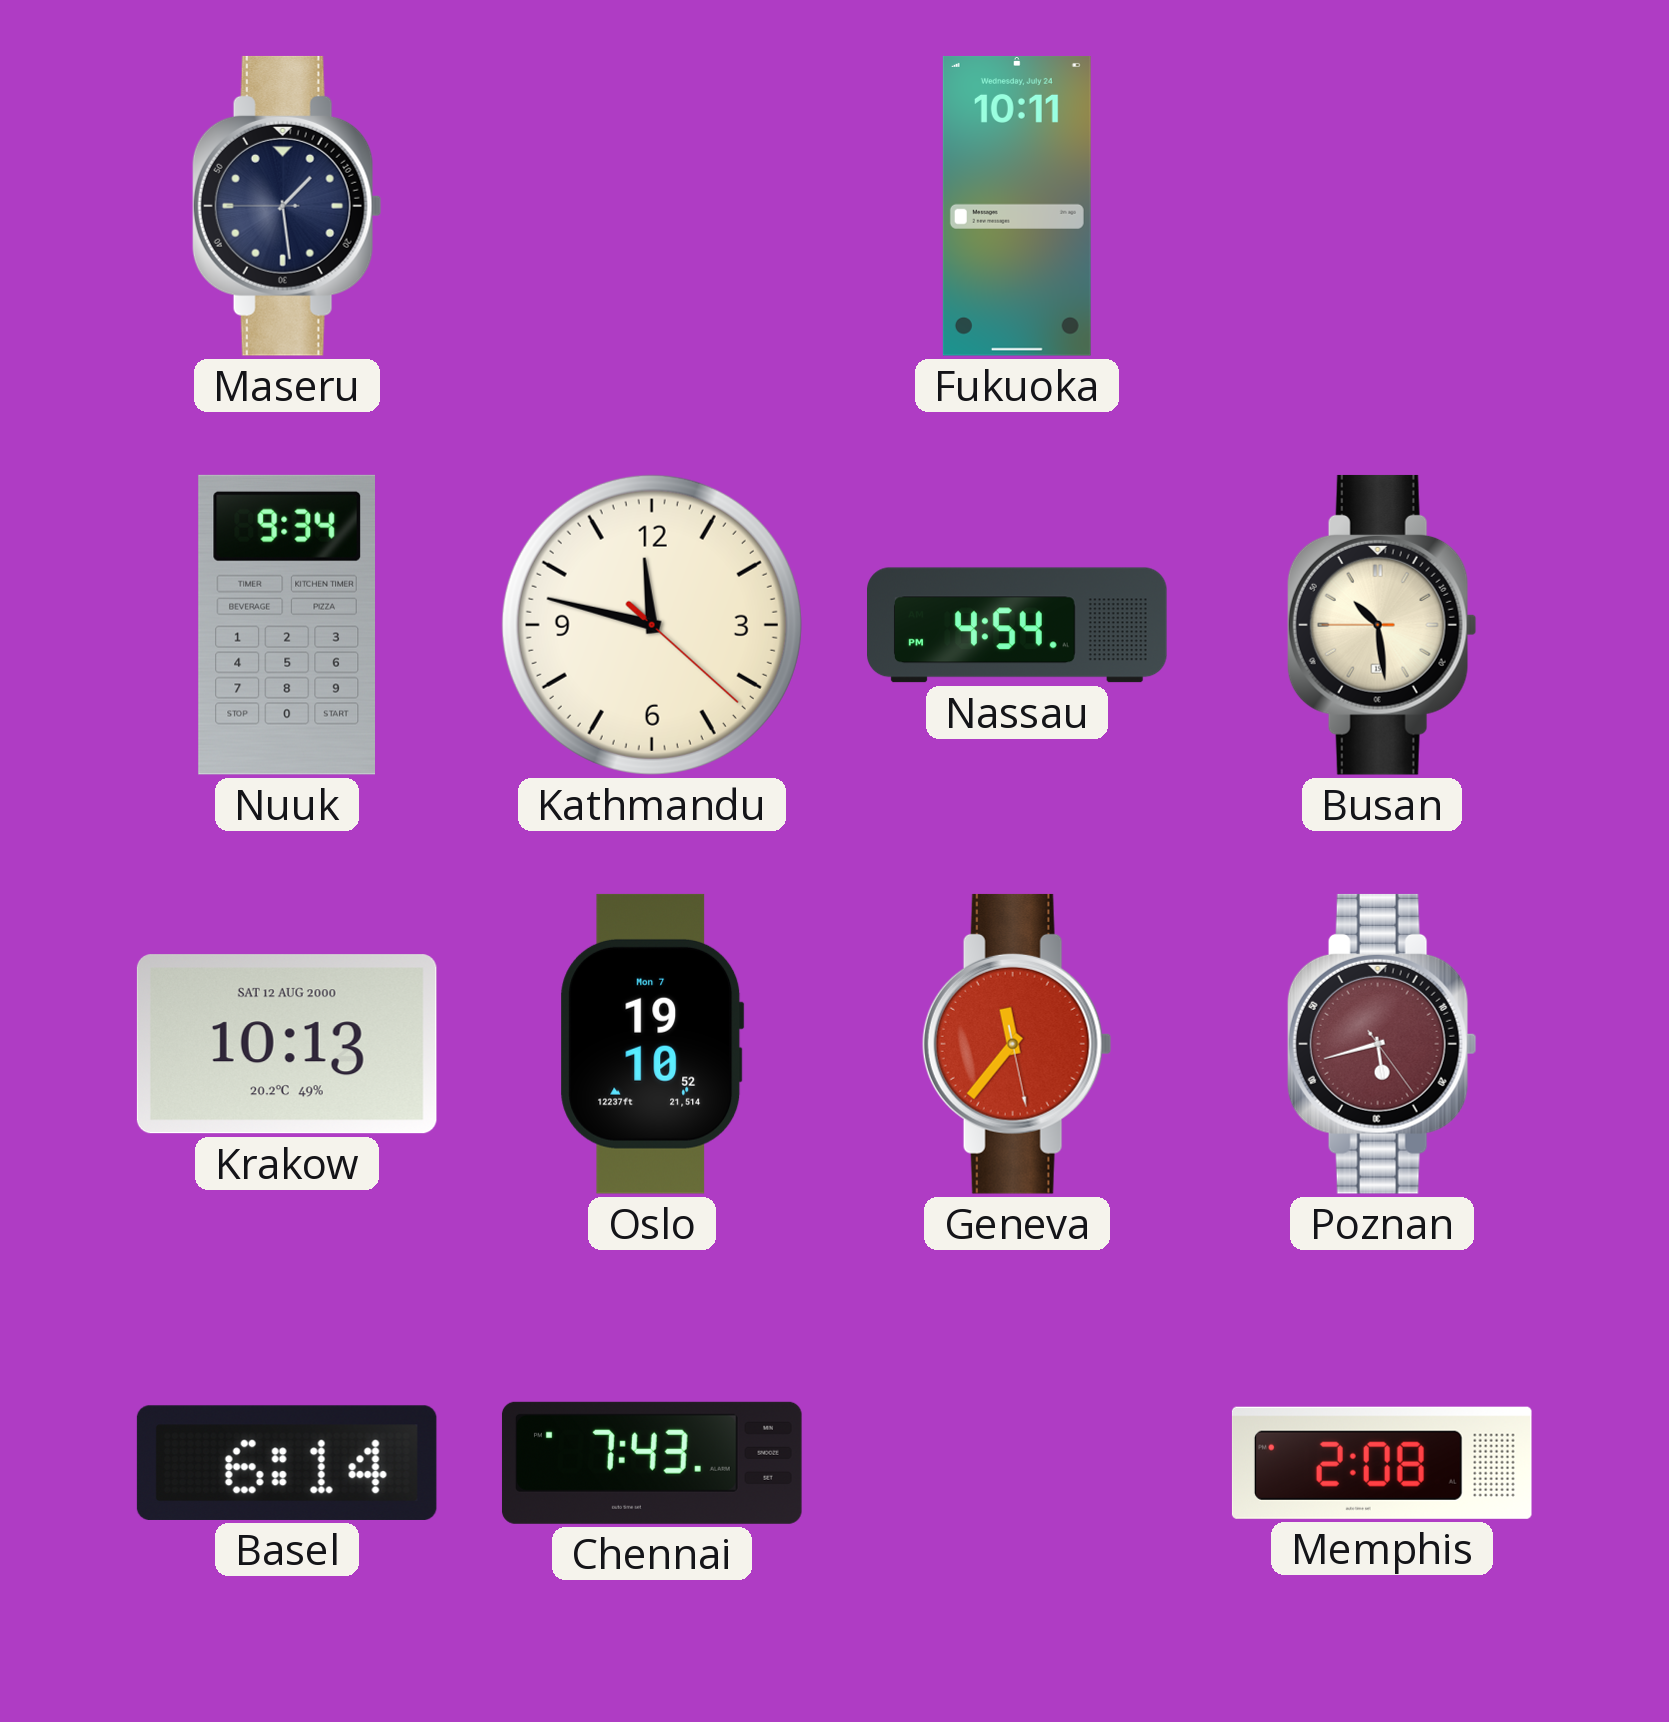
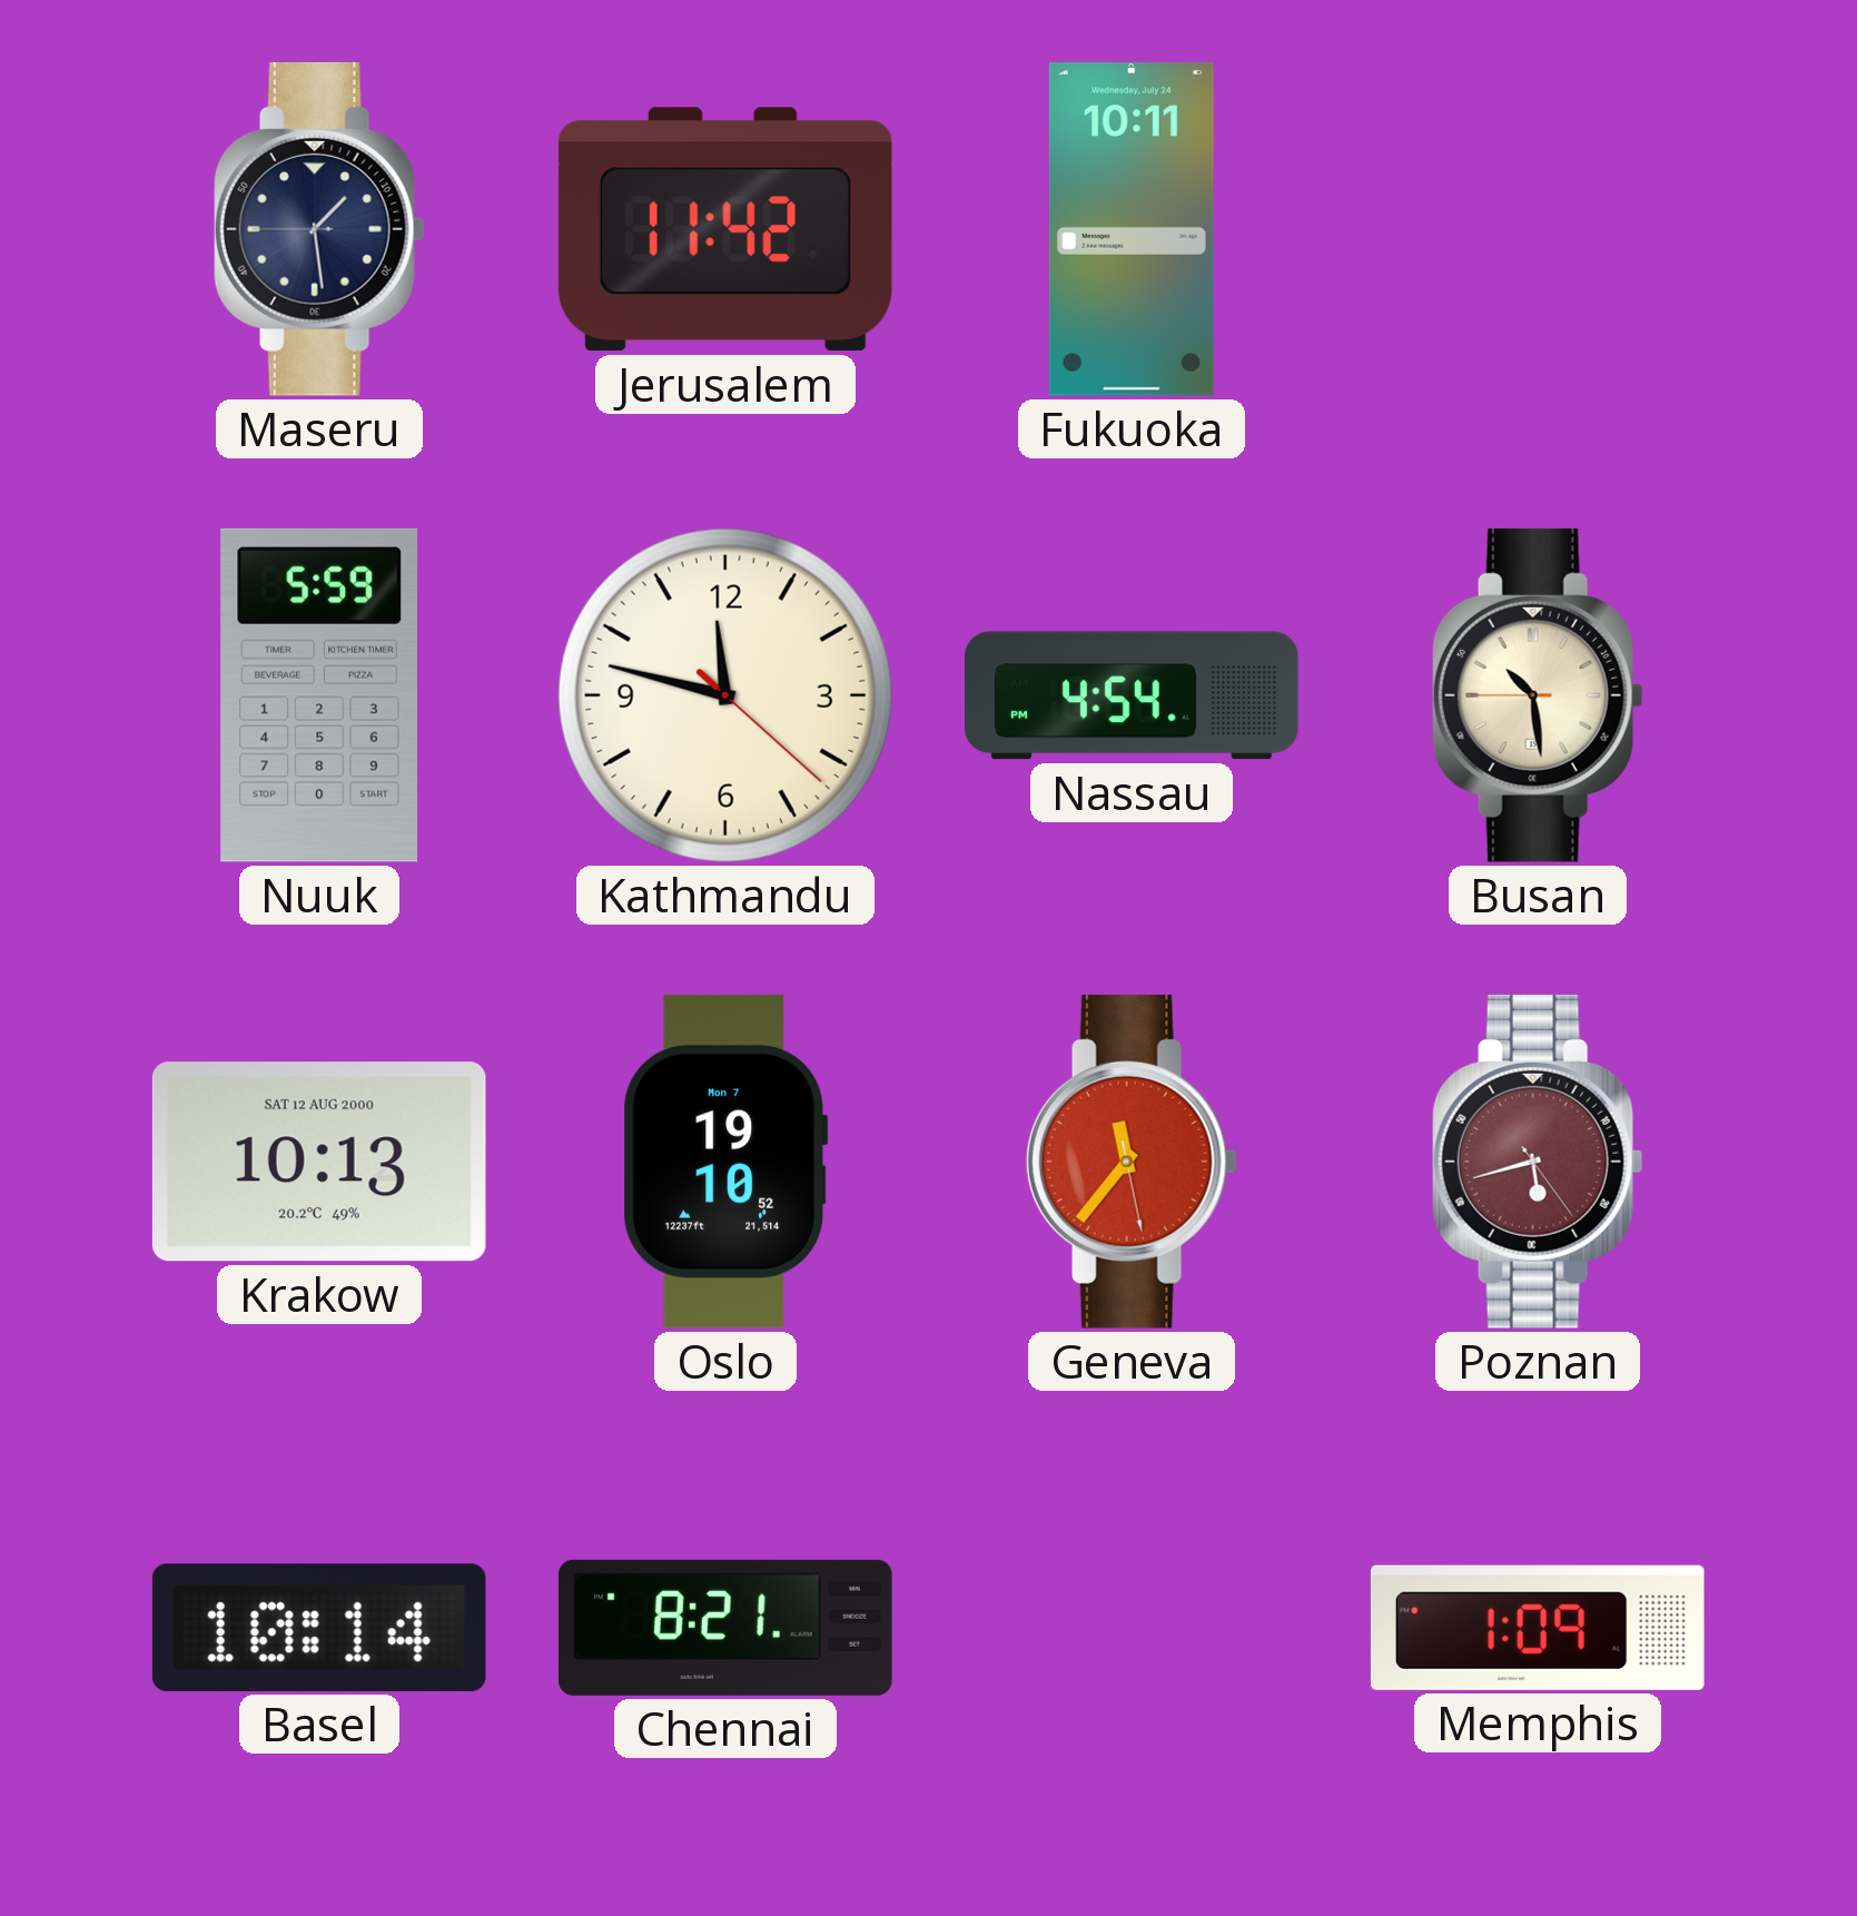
Jerusalem: none -> 11:42 (725, 229)
Nuuk: 9:34 -> 5:59 (318, 695)
Basel: 6:14 -> 10:14 (319, 1628)
Chennai: 7:43 -> 8:21 (725, 1628)
Memphis: 2:08 -> 1:09 (1538, 1628)
